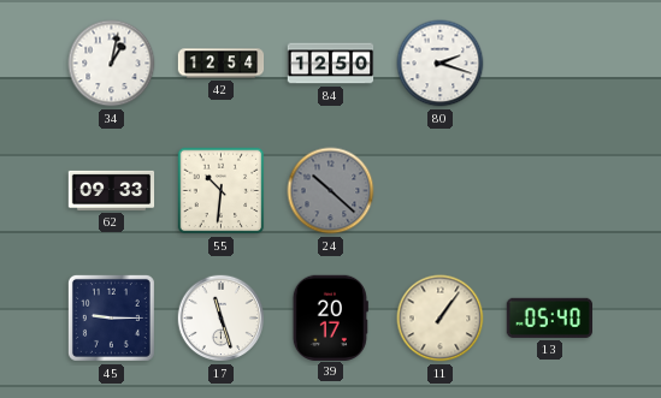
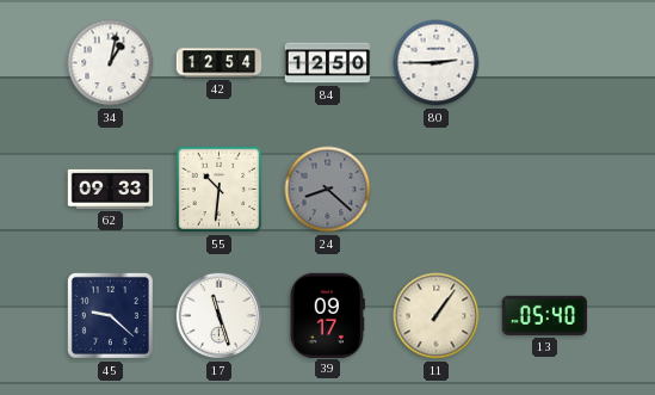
80: 2:18 -> 2:45 (437, 63)
24: 10:22 -> 8:22 (328, 190)
45: 9:15 -> 9:22 (110, 315)
39: 20:17 -> 09:17 (327, 315)
